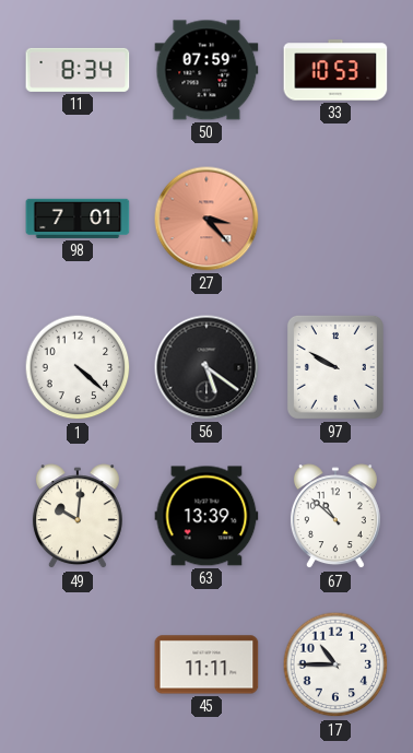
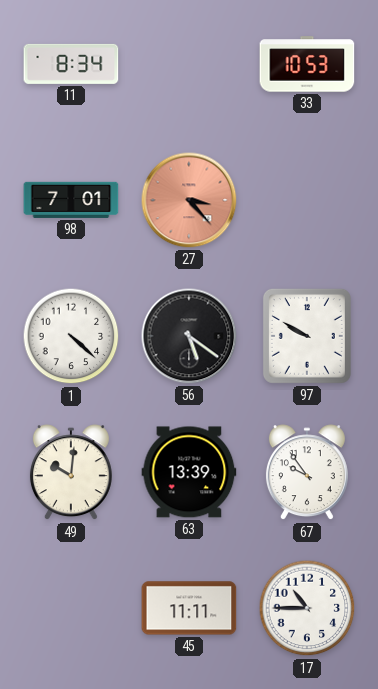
50: 07:59 -> none (206, 70)
67: 10:52 -> 9:54 (307, 473)
